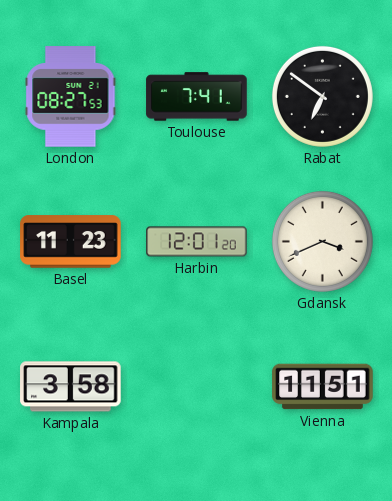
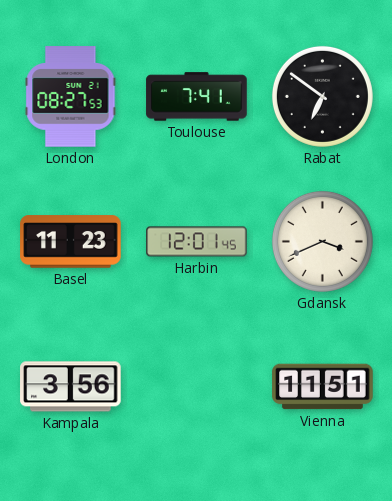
Harbin: 12:01:20 -> 12:01:45 (197, 242)
Kampala: 3:58 -> 3:56 (71, 387)
